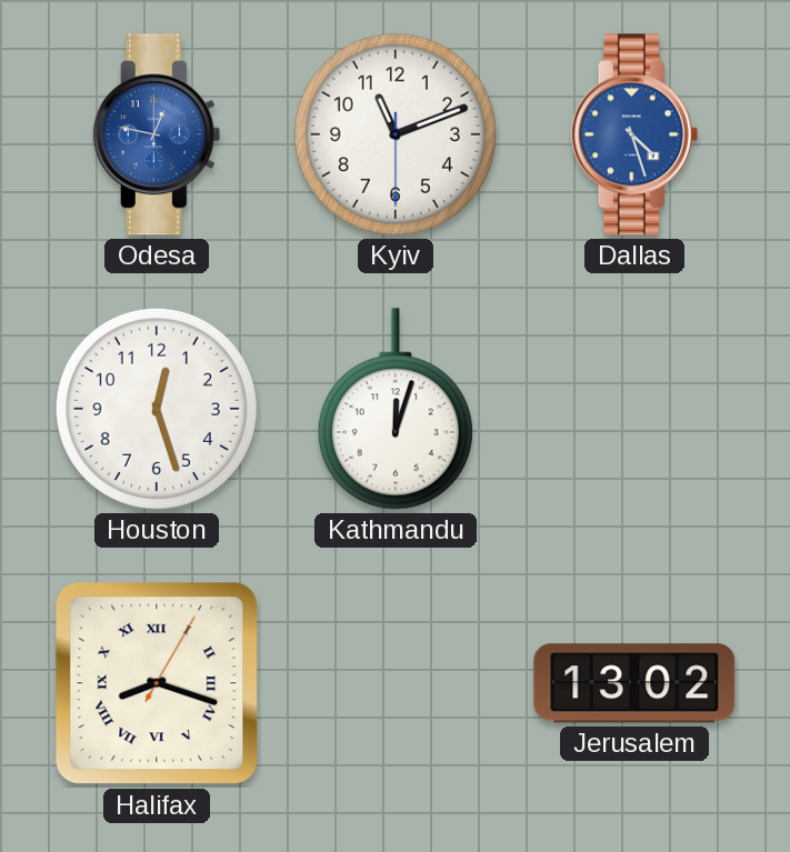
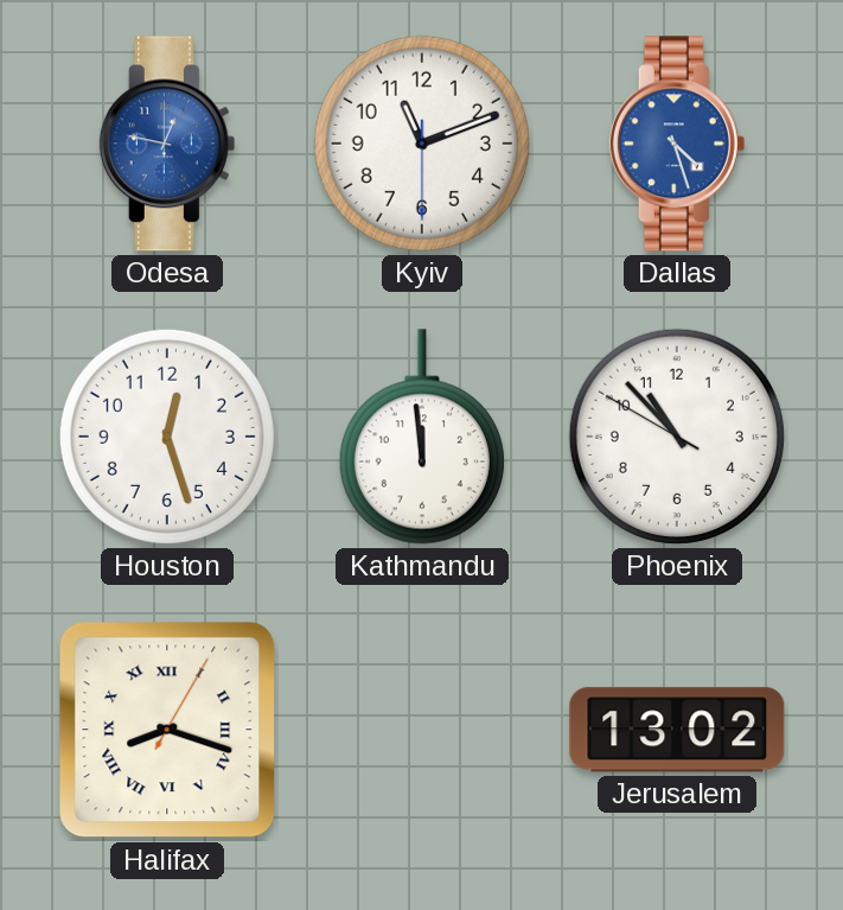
Kathmandu: 12:03 -> 11:59 (422, 437)
Phoenix: none -> 10:52 (677, 437)
